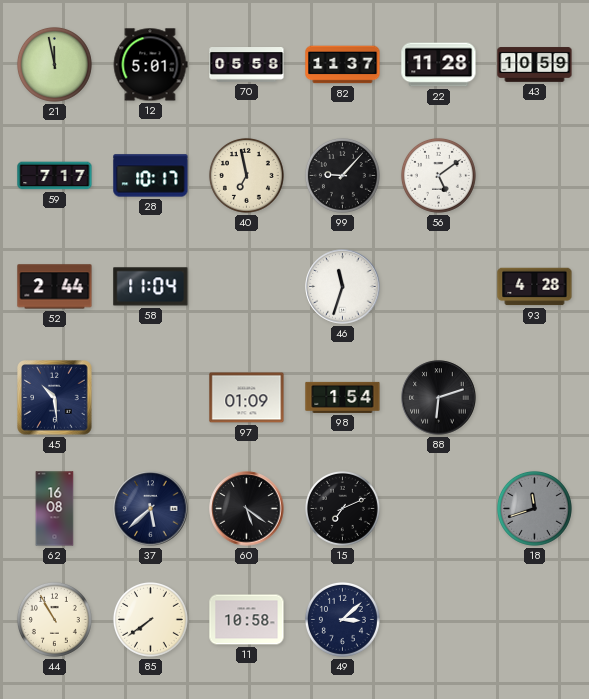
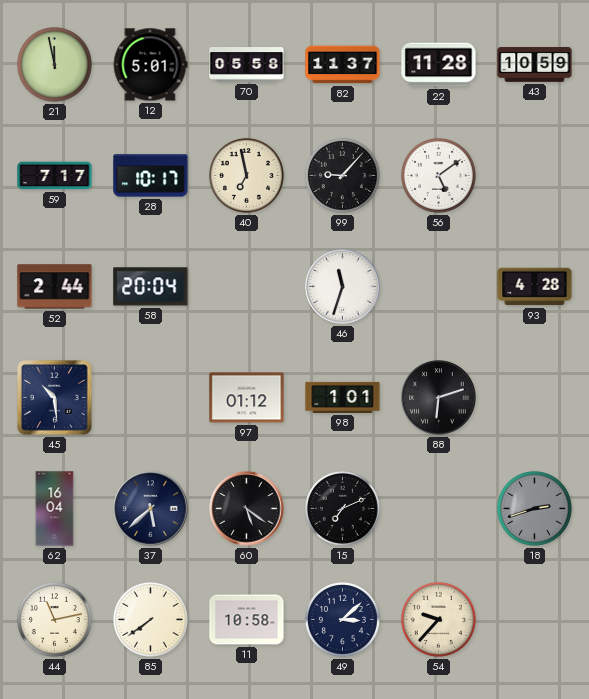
58: 11:04 -> 20:04 (151, 287)
97: 01:09 -> 01:12 (247, 398)
98: 1:54 -> 1:01 (343, 397)
62: 16:08 -> 16:04 (55, 509)
18: 11:42 -> 2:42 (534, 508)
44: 10:55 -> 11:13 (54, 619)
54: none -> 9:37 (438, 619)
